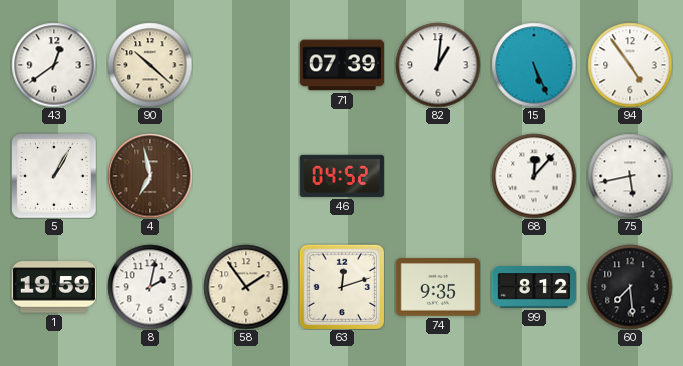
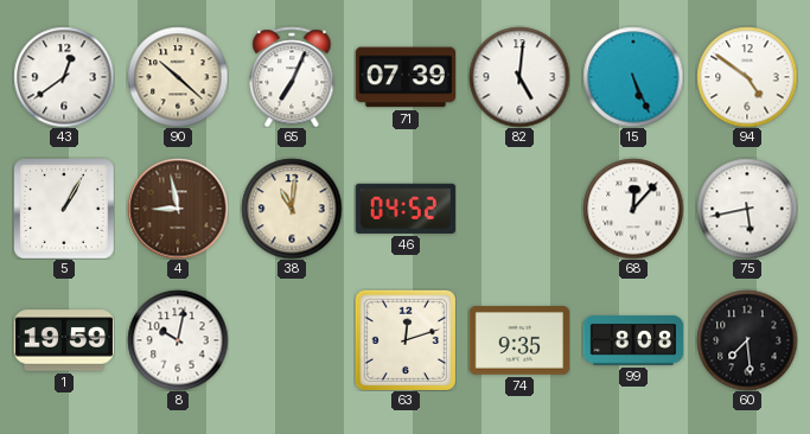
65: none -> 7:04 (292, 77)
82: 1:01 -> 5:01 (519, 77)
94: 4:54 -> 4:51 (747, 77)
4: 6:58 -> 8:58 (178, 209)
38: none -> 11:01 (292, 209)
8: 2:02 -> 10:02 (178, 340)
58: 1:54 -> none (246, 287)
99: 8:12 -> 8:08 (633, 340)
